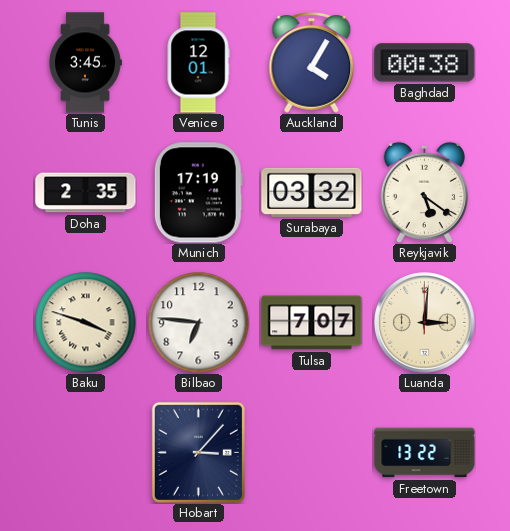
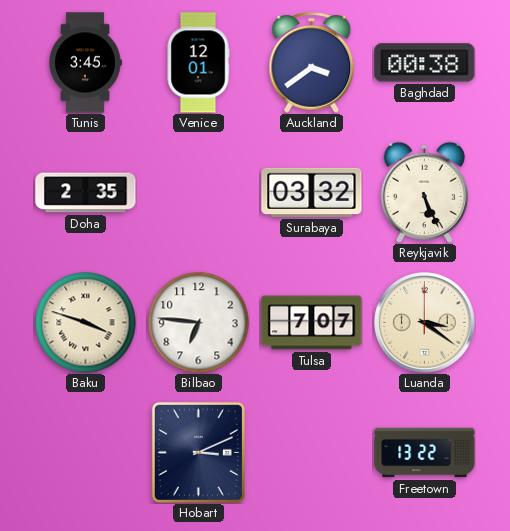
Auckland: 4:05 -> 3:39 (312, 63)
Munich: 17:19 -> none (198, 193)
Reykjavik: 5:21 -> 5:26 (424, 192)
Luanda: 3:01 -> 3:21 (425, 323)
Hobart: 3:07 -> 3:11 (198, 452)
